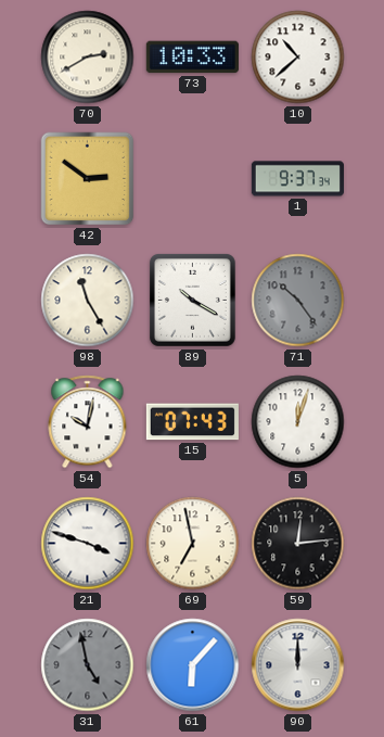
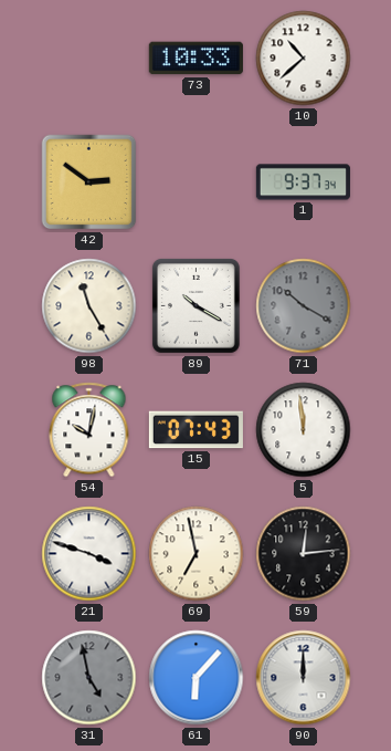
70: 2:40 -> none (88, 58)
71: 10:24 -> 10:20 (304, 306)
5: 12:03 -> 11:59 (304, 430)
